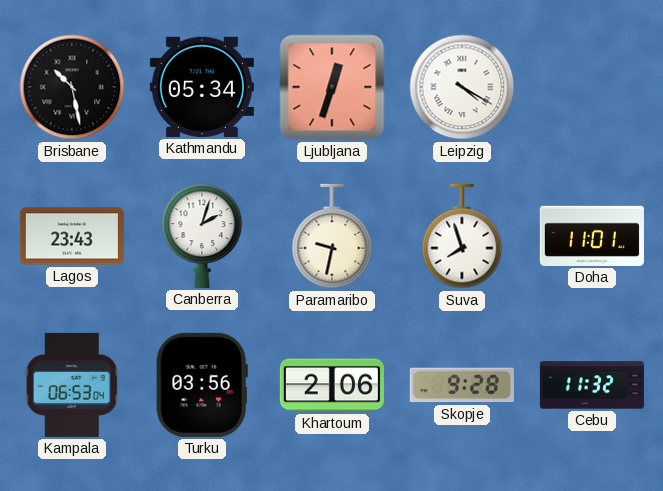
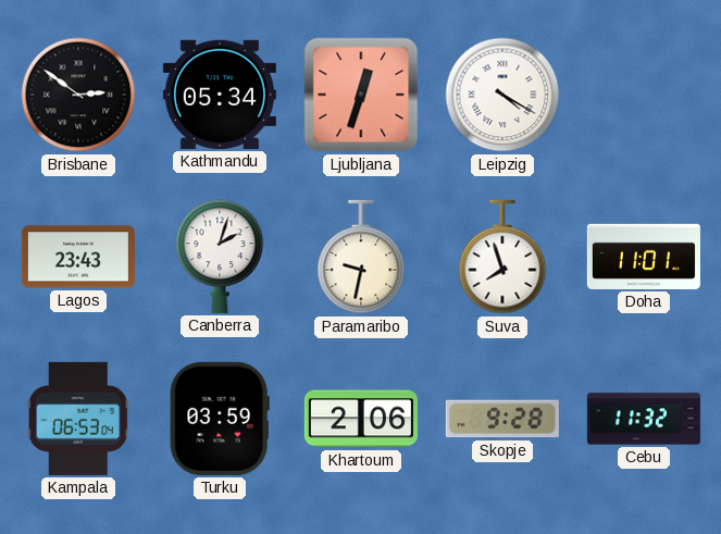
Brisbane: 10:28 -> 2:51 (78, 95)
Turku: 03:56 -> 03:59 (220, 419)
